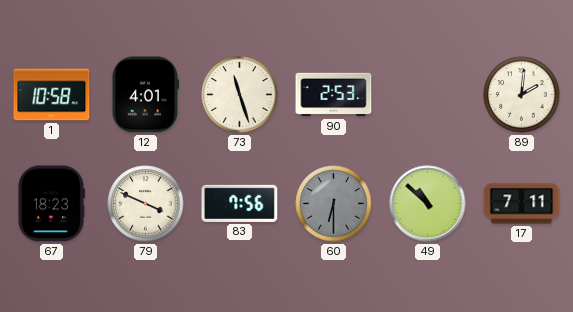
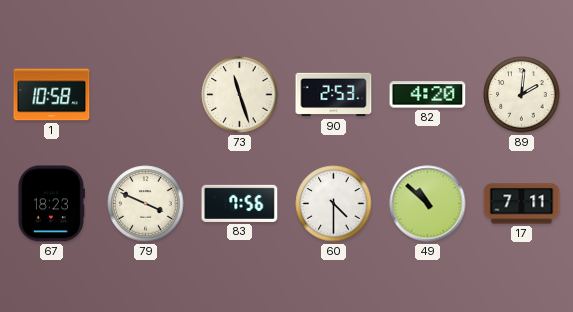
12: 4:01 -> none (145, 95)
82: none -> 4:20 (428, 95)
60: 6:30 -> 4:30 (334, 204)
60 dial: grey -> white (334, 204)
